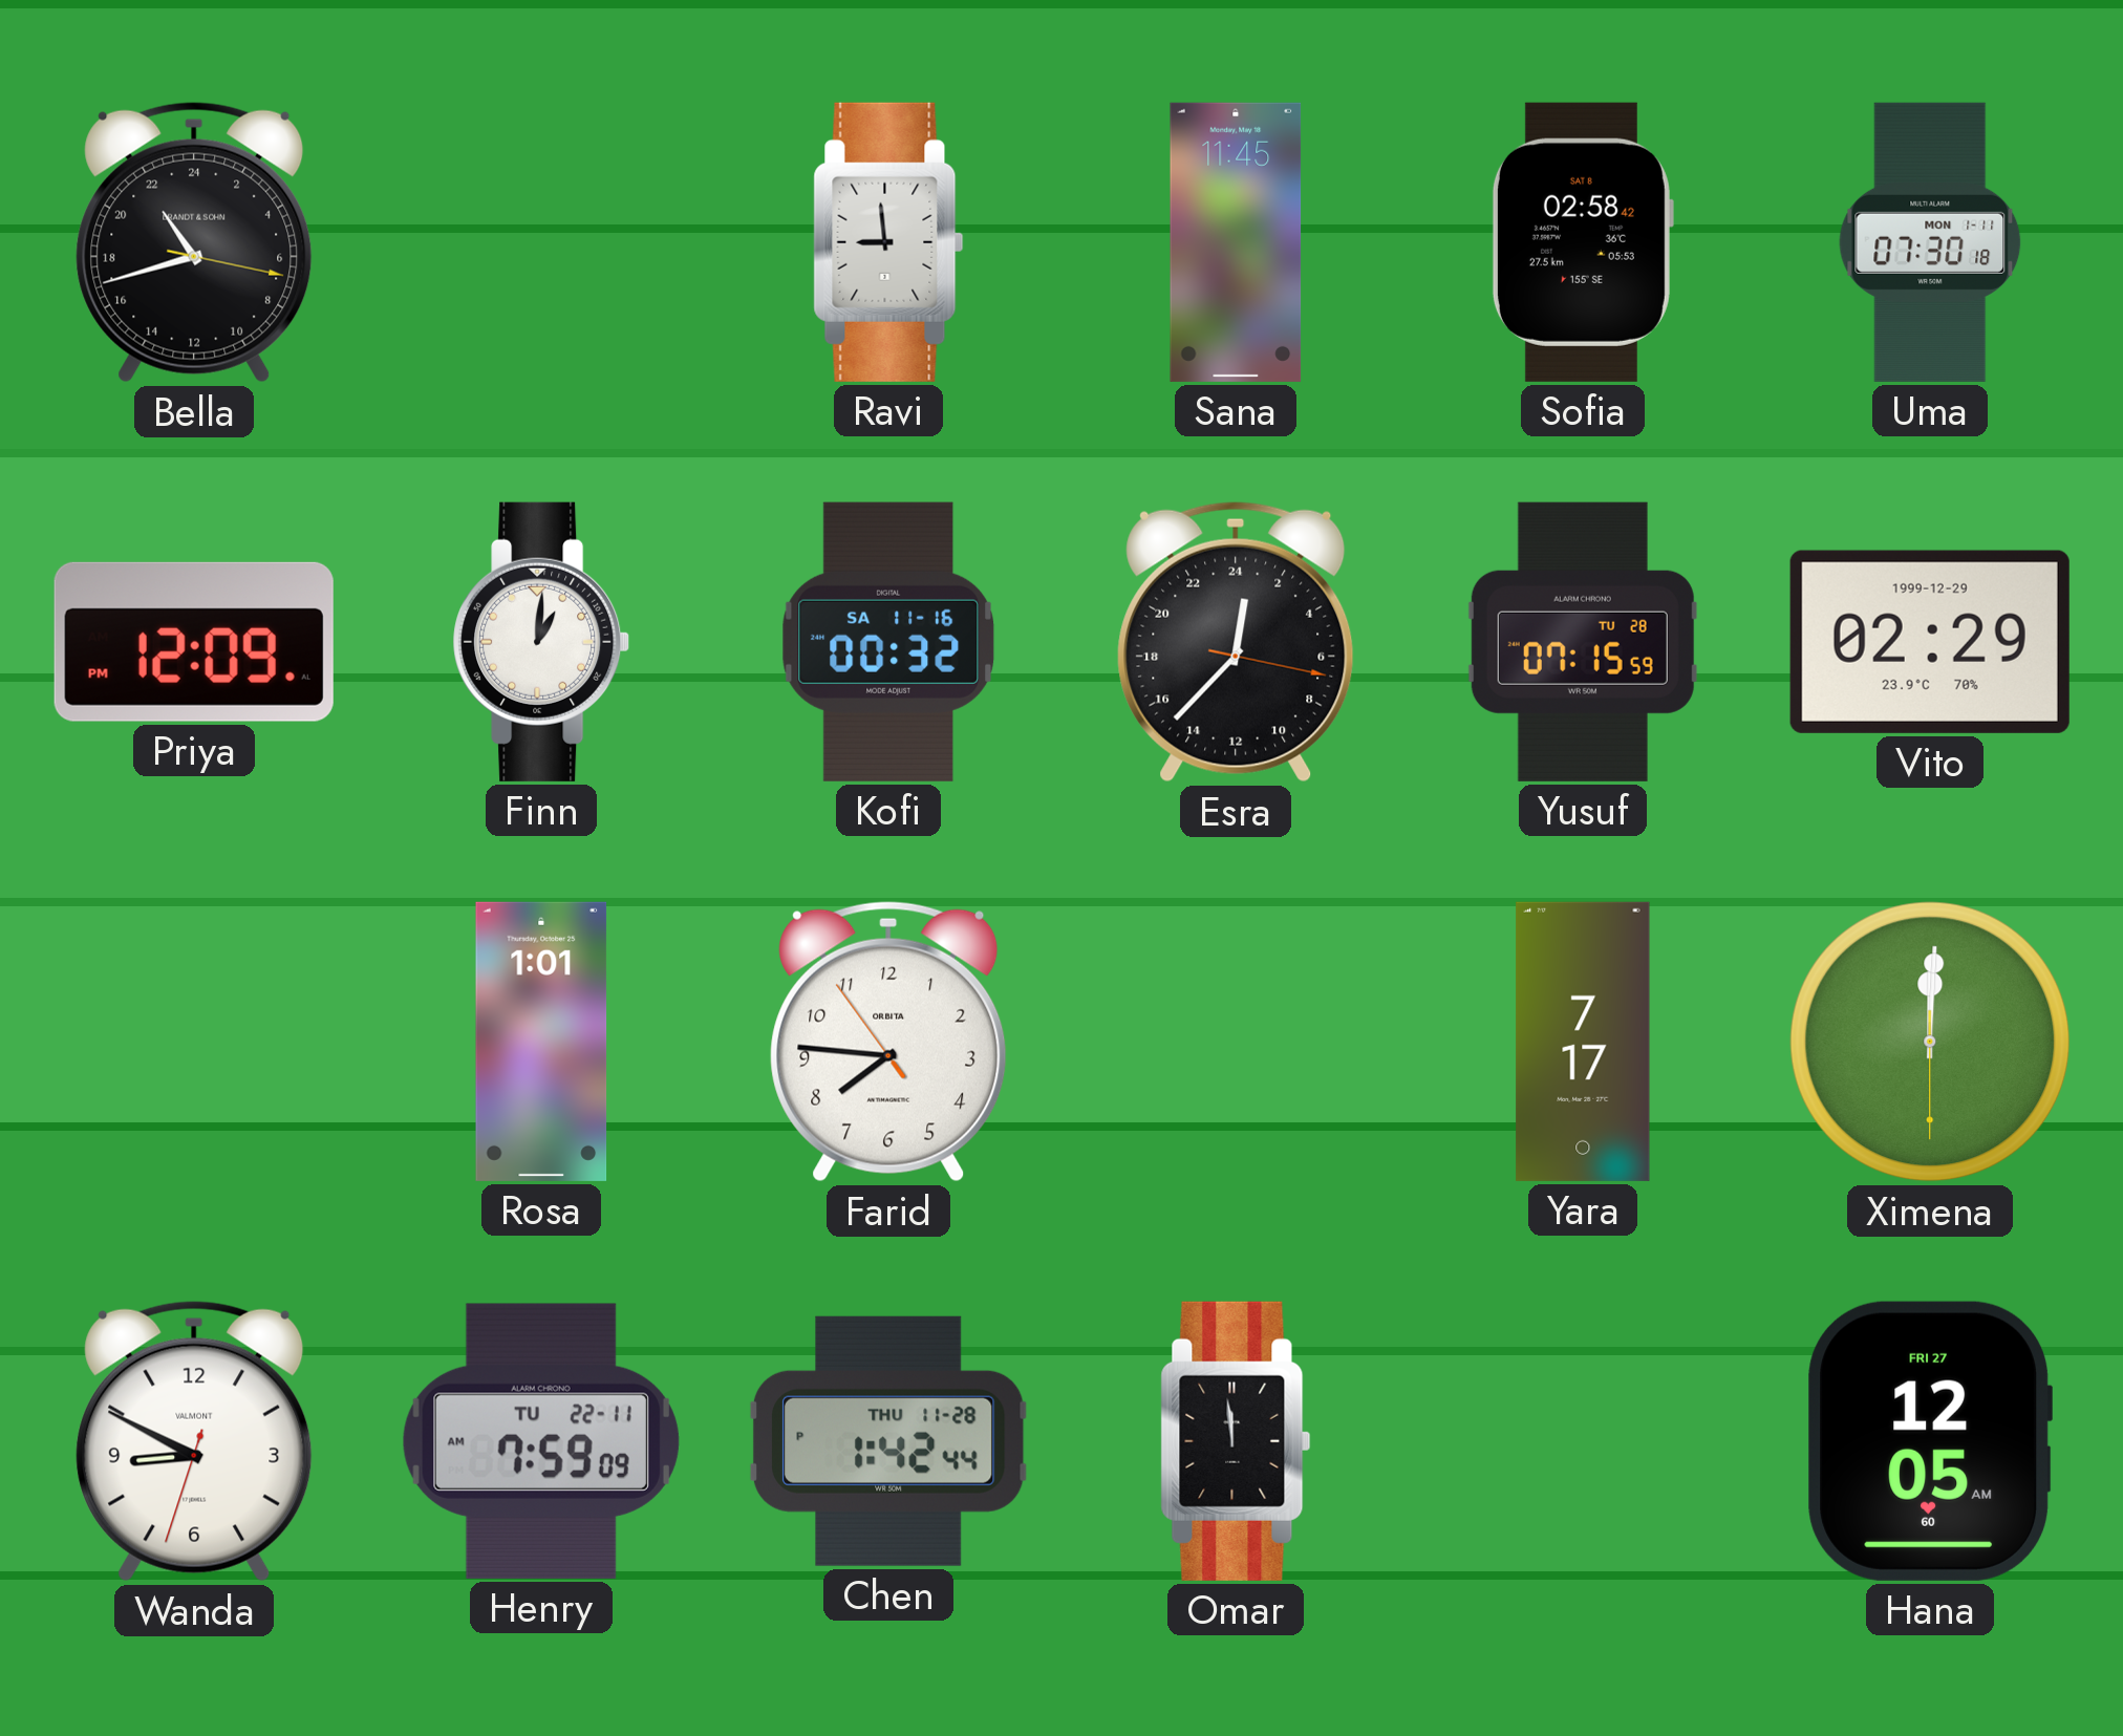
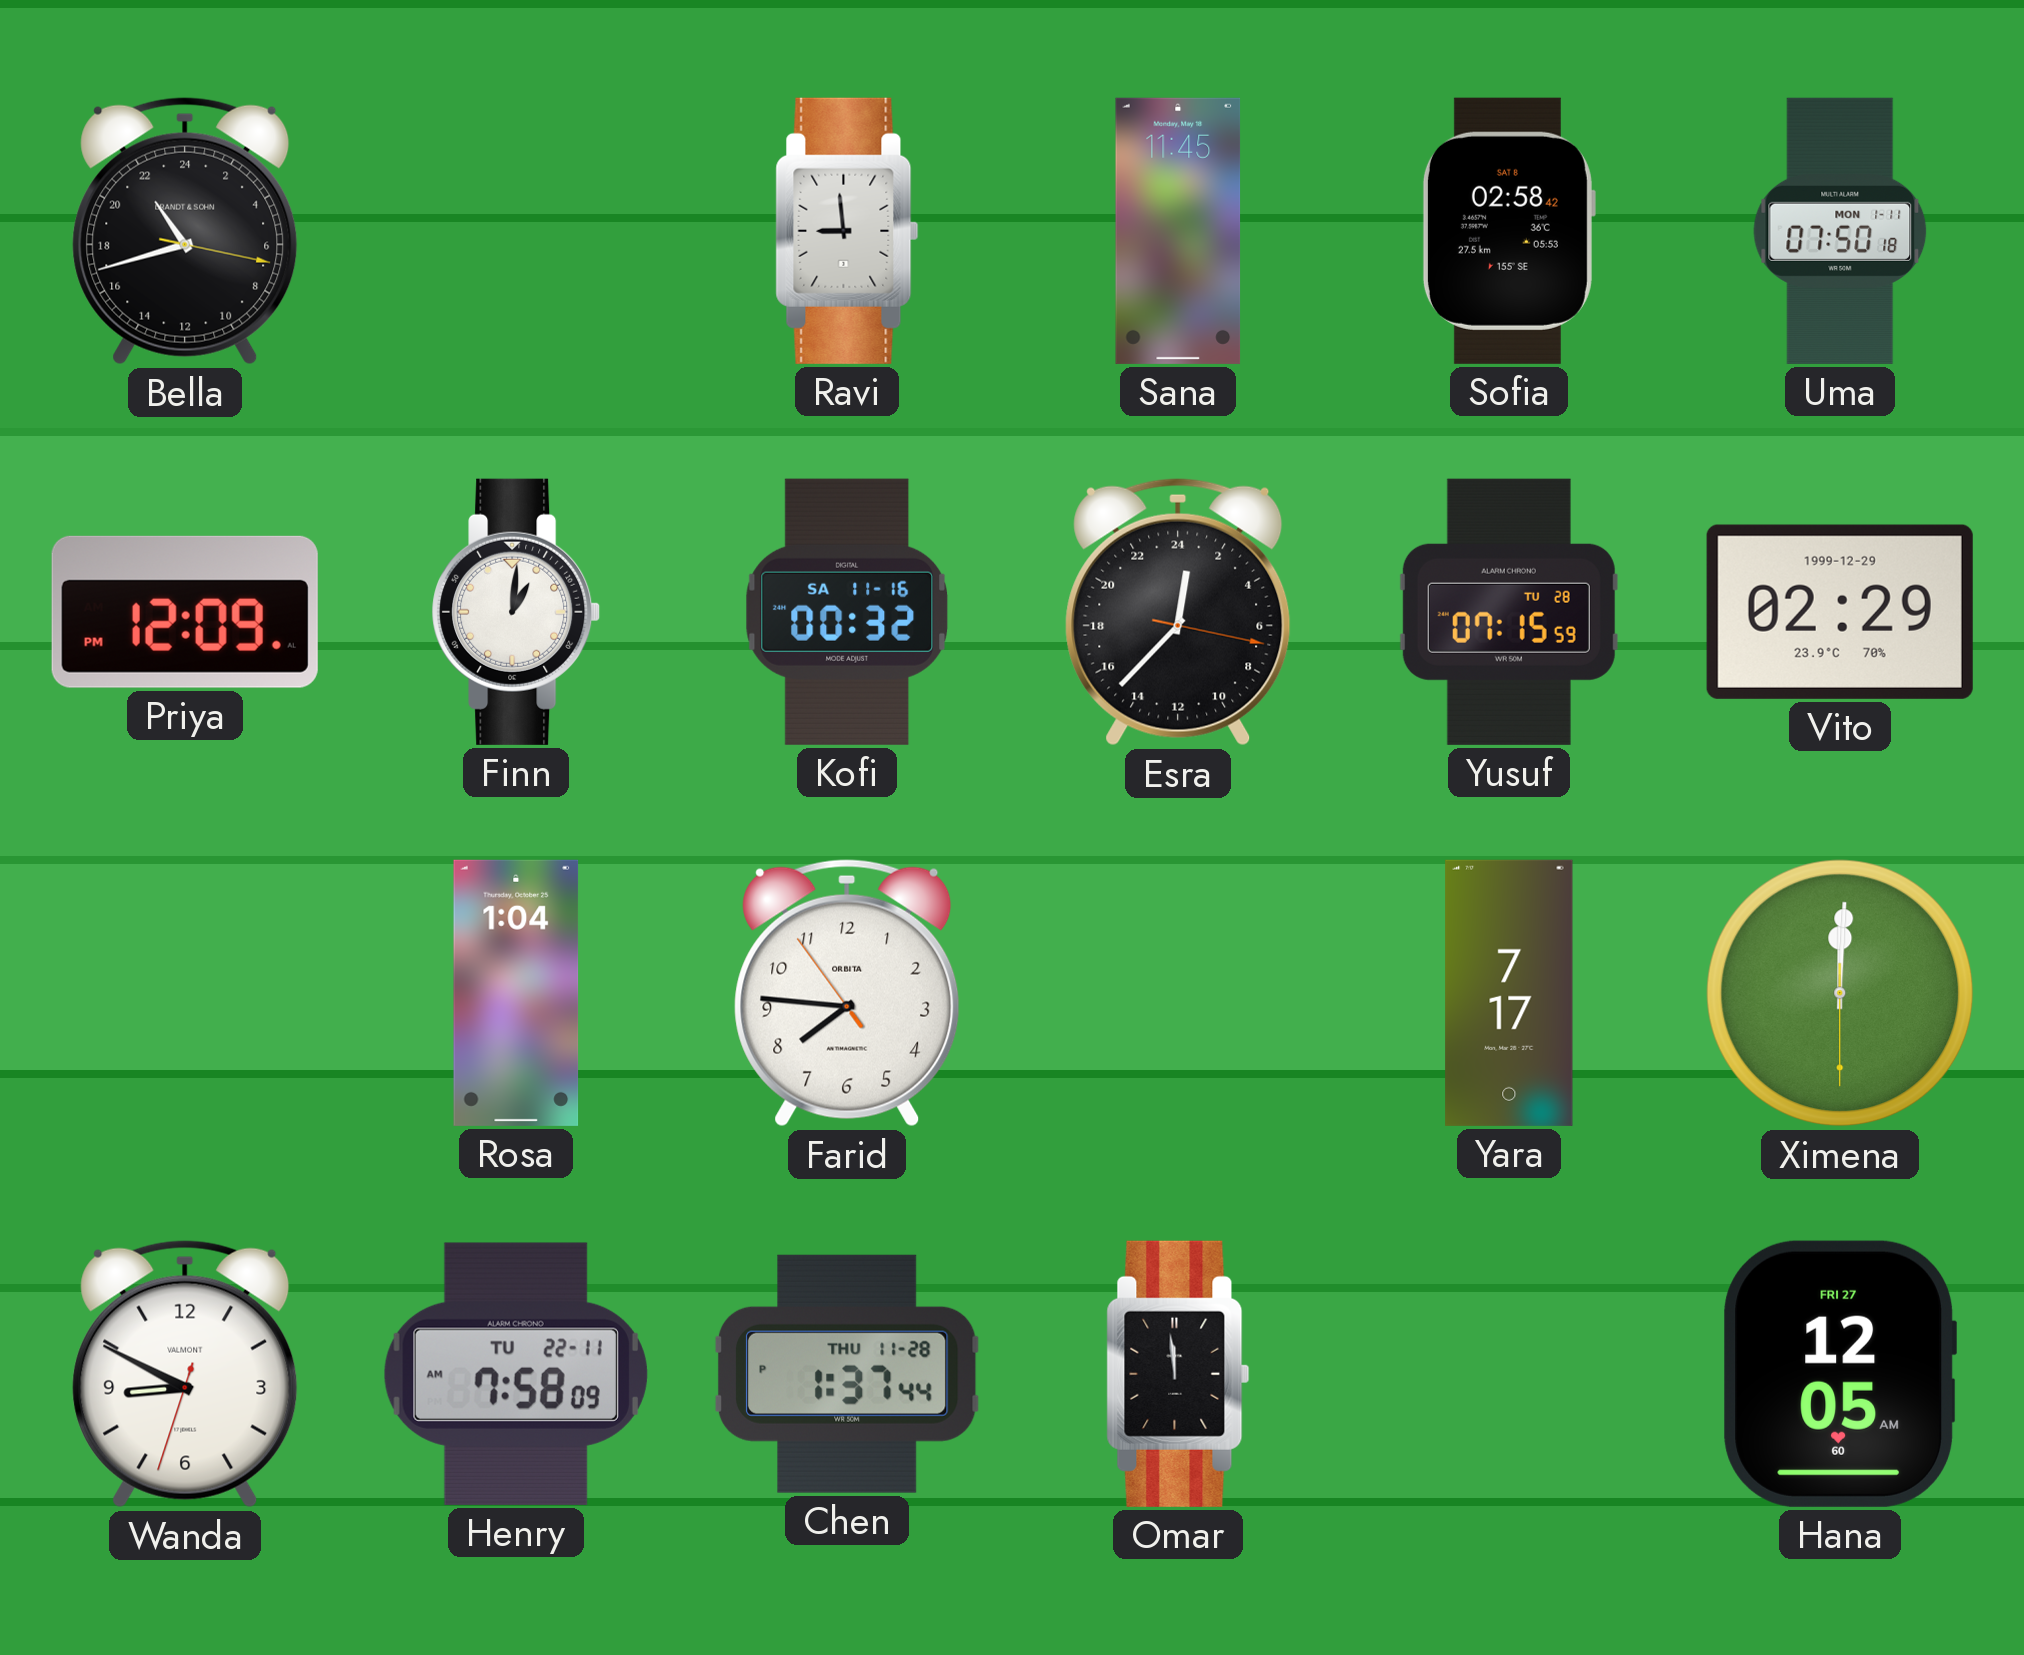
Uma: 07:30 -> 07:50 (1840, 231)
Rosa: 1:01 -> 1:04 (516, 993)
Henry: 7:59 -> 7:58 (516, 1374)
Chen: 1:42 -> 1:37 (847, 1374)
